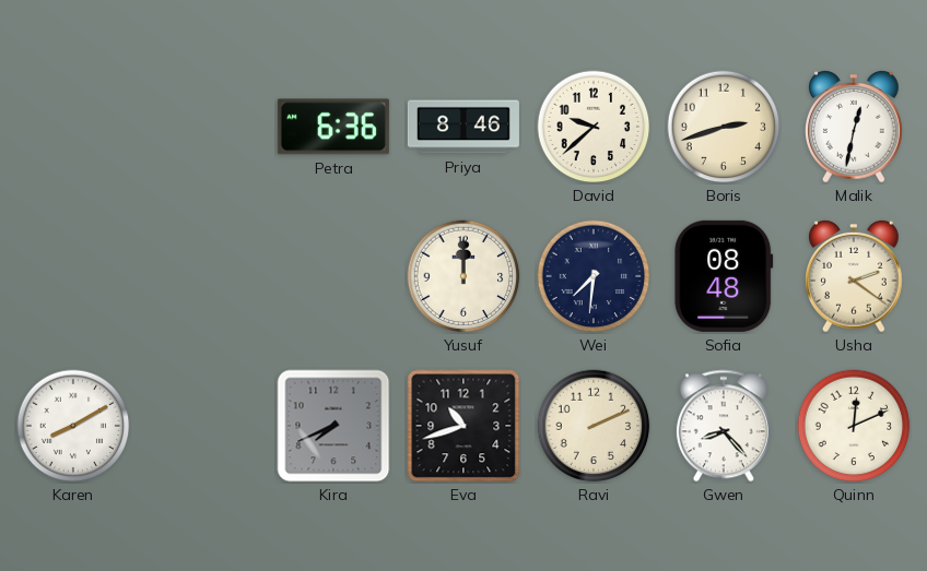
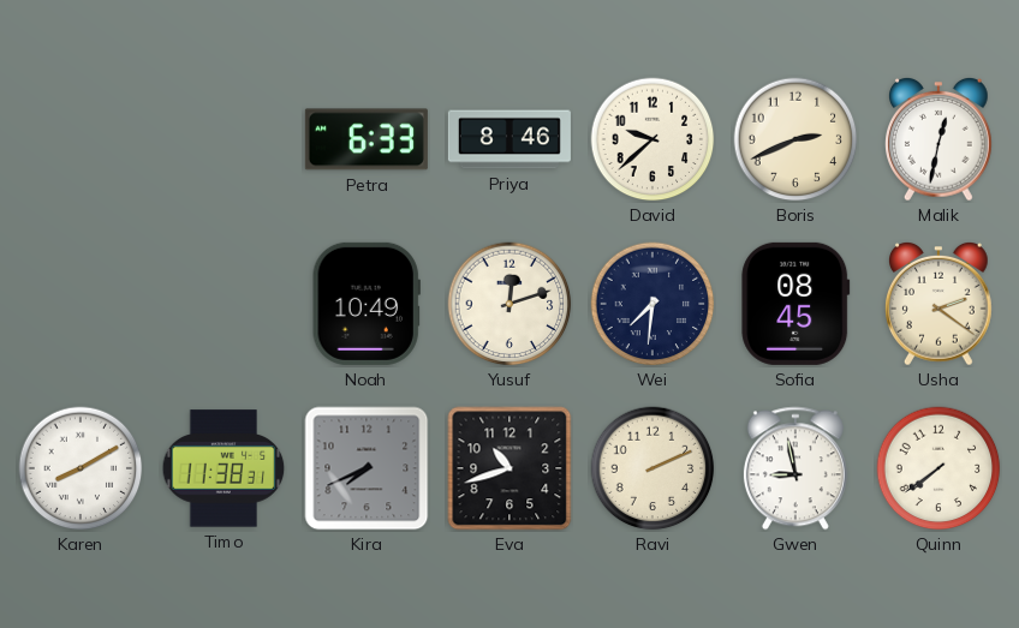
Petra: 6:36 -> 6:33 (367, 139)
Boris: 2:42 -> 2:41 (795, 139)
Noah: none -> 10:49 (367, 304)
Yusuf: 12:00 -> 12:12 (509, 304)
Sofia: 08:48 -> 08:45 (795, 304)
Timo: none -> 11:38 (224, 468)
Gwen: 8:23 -> 8:58 (795, 468)
Quinn: 12:11 -> 7:39 (938, 468)
